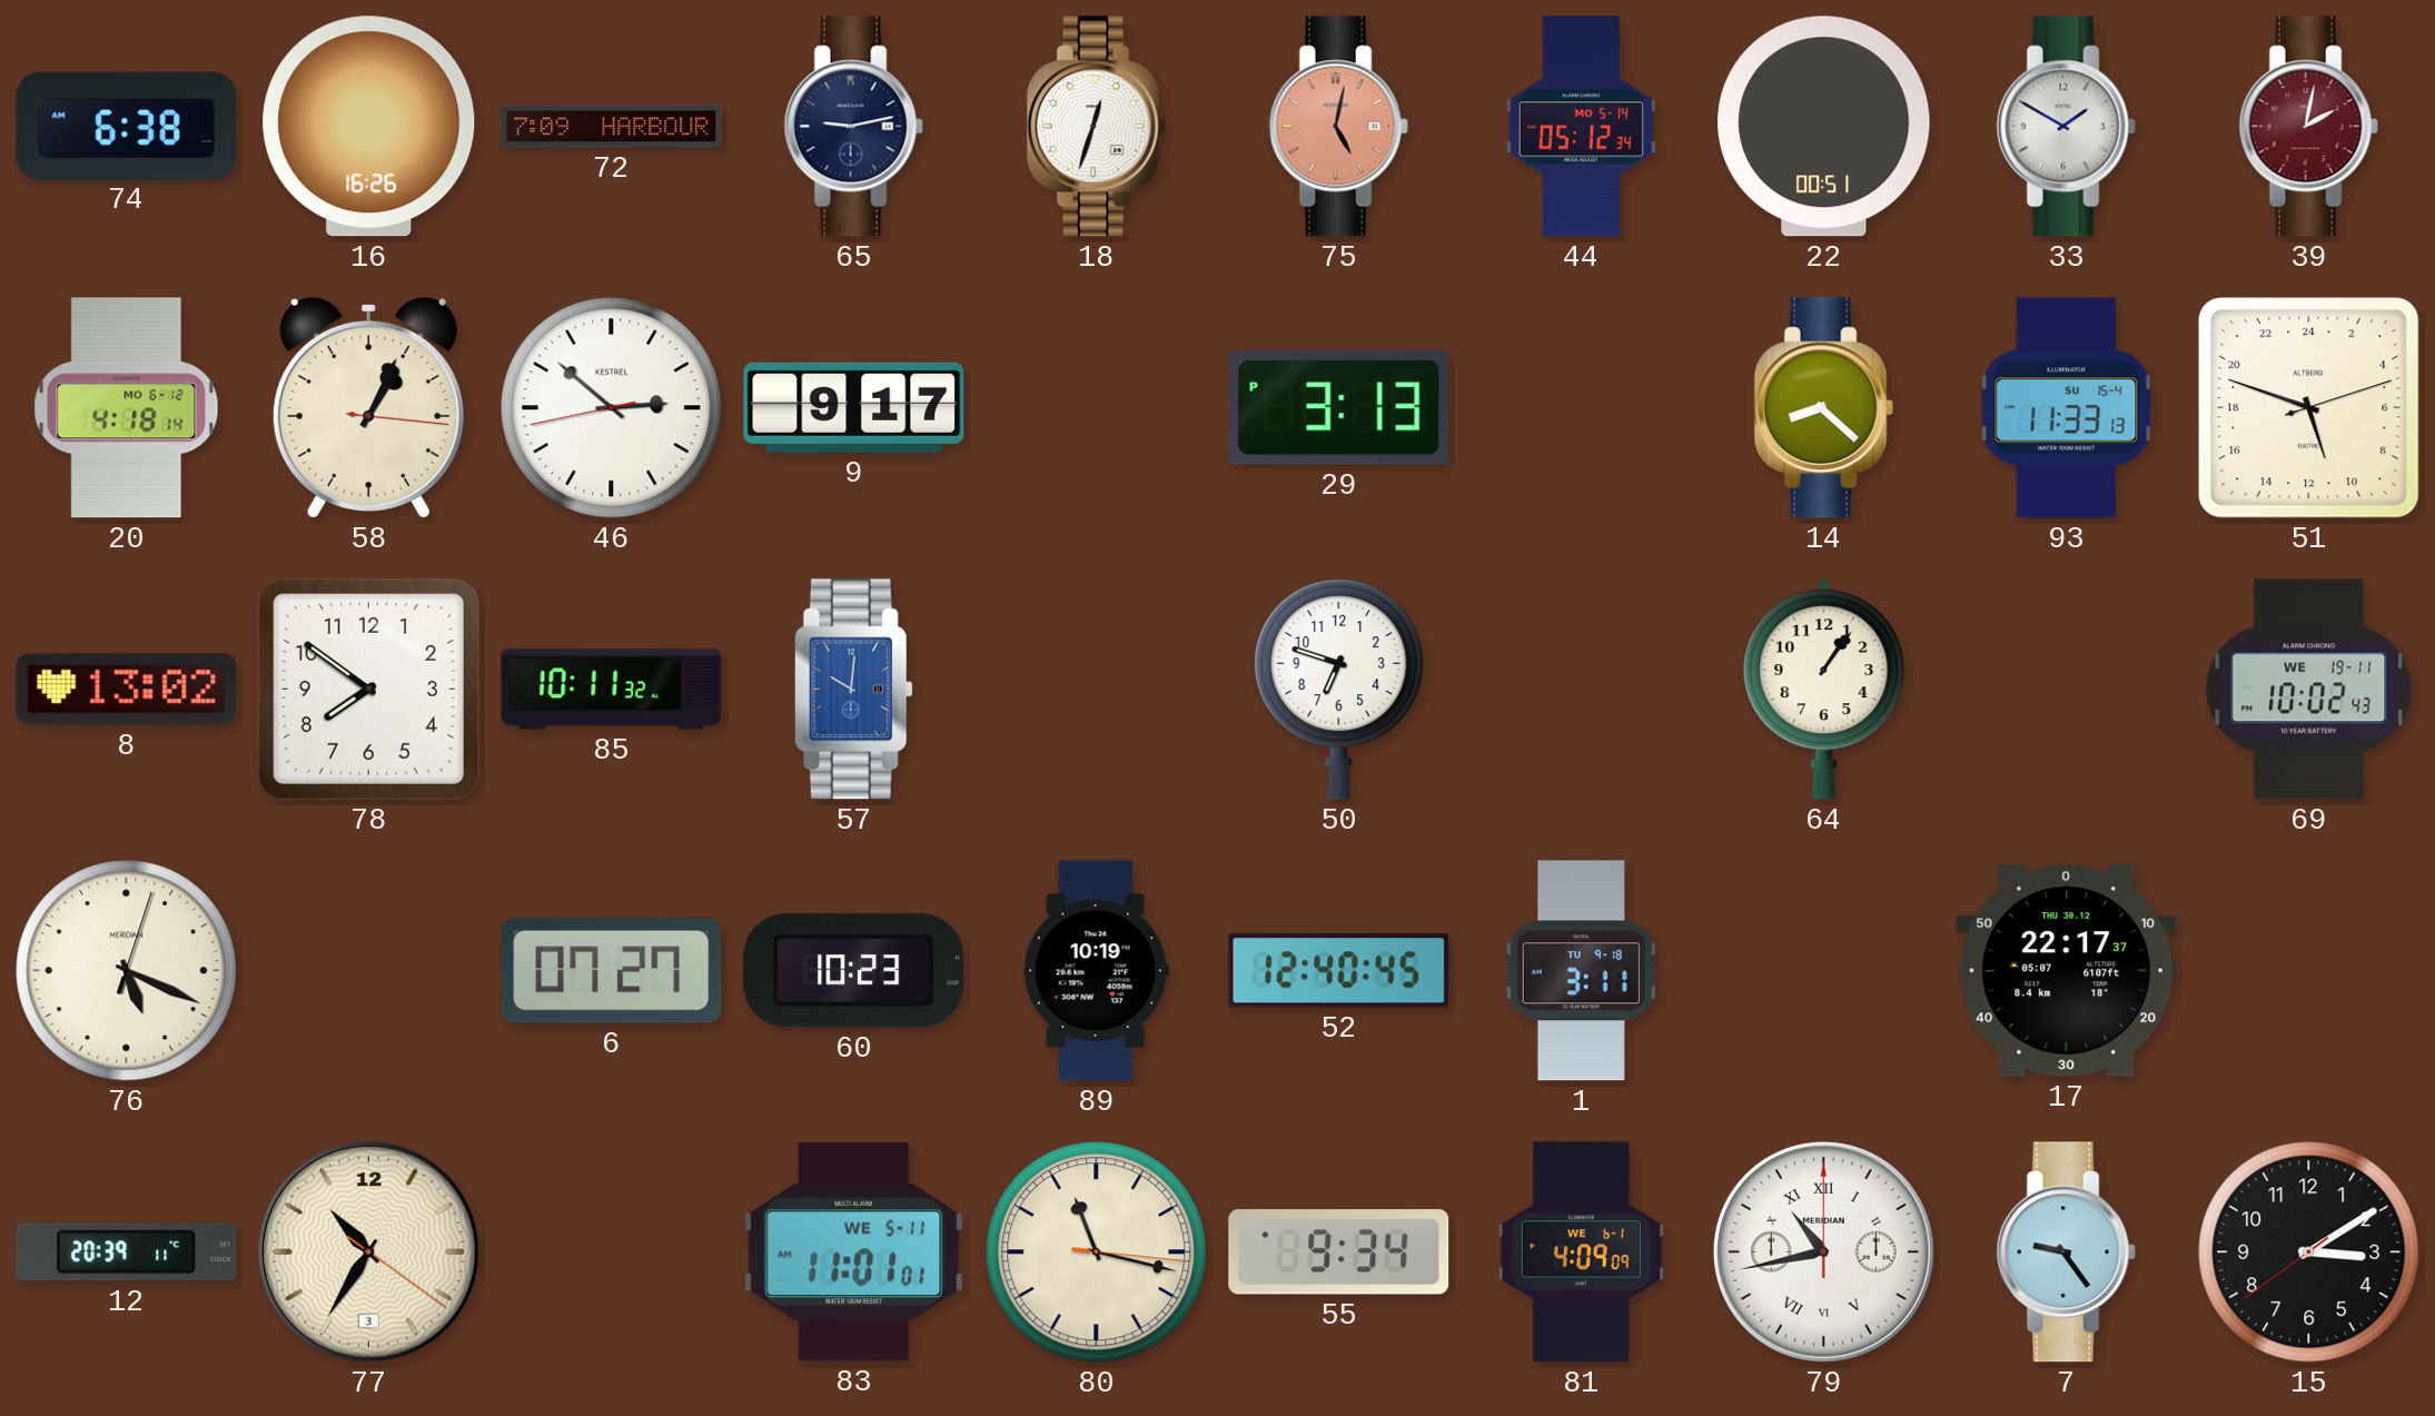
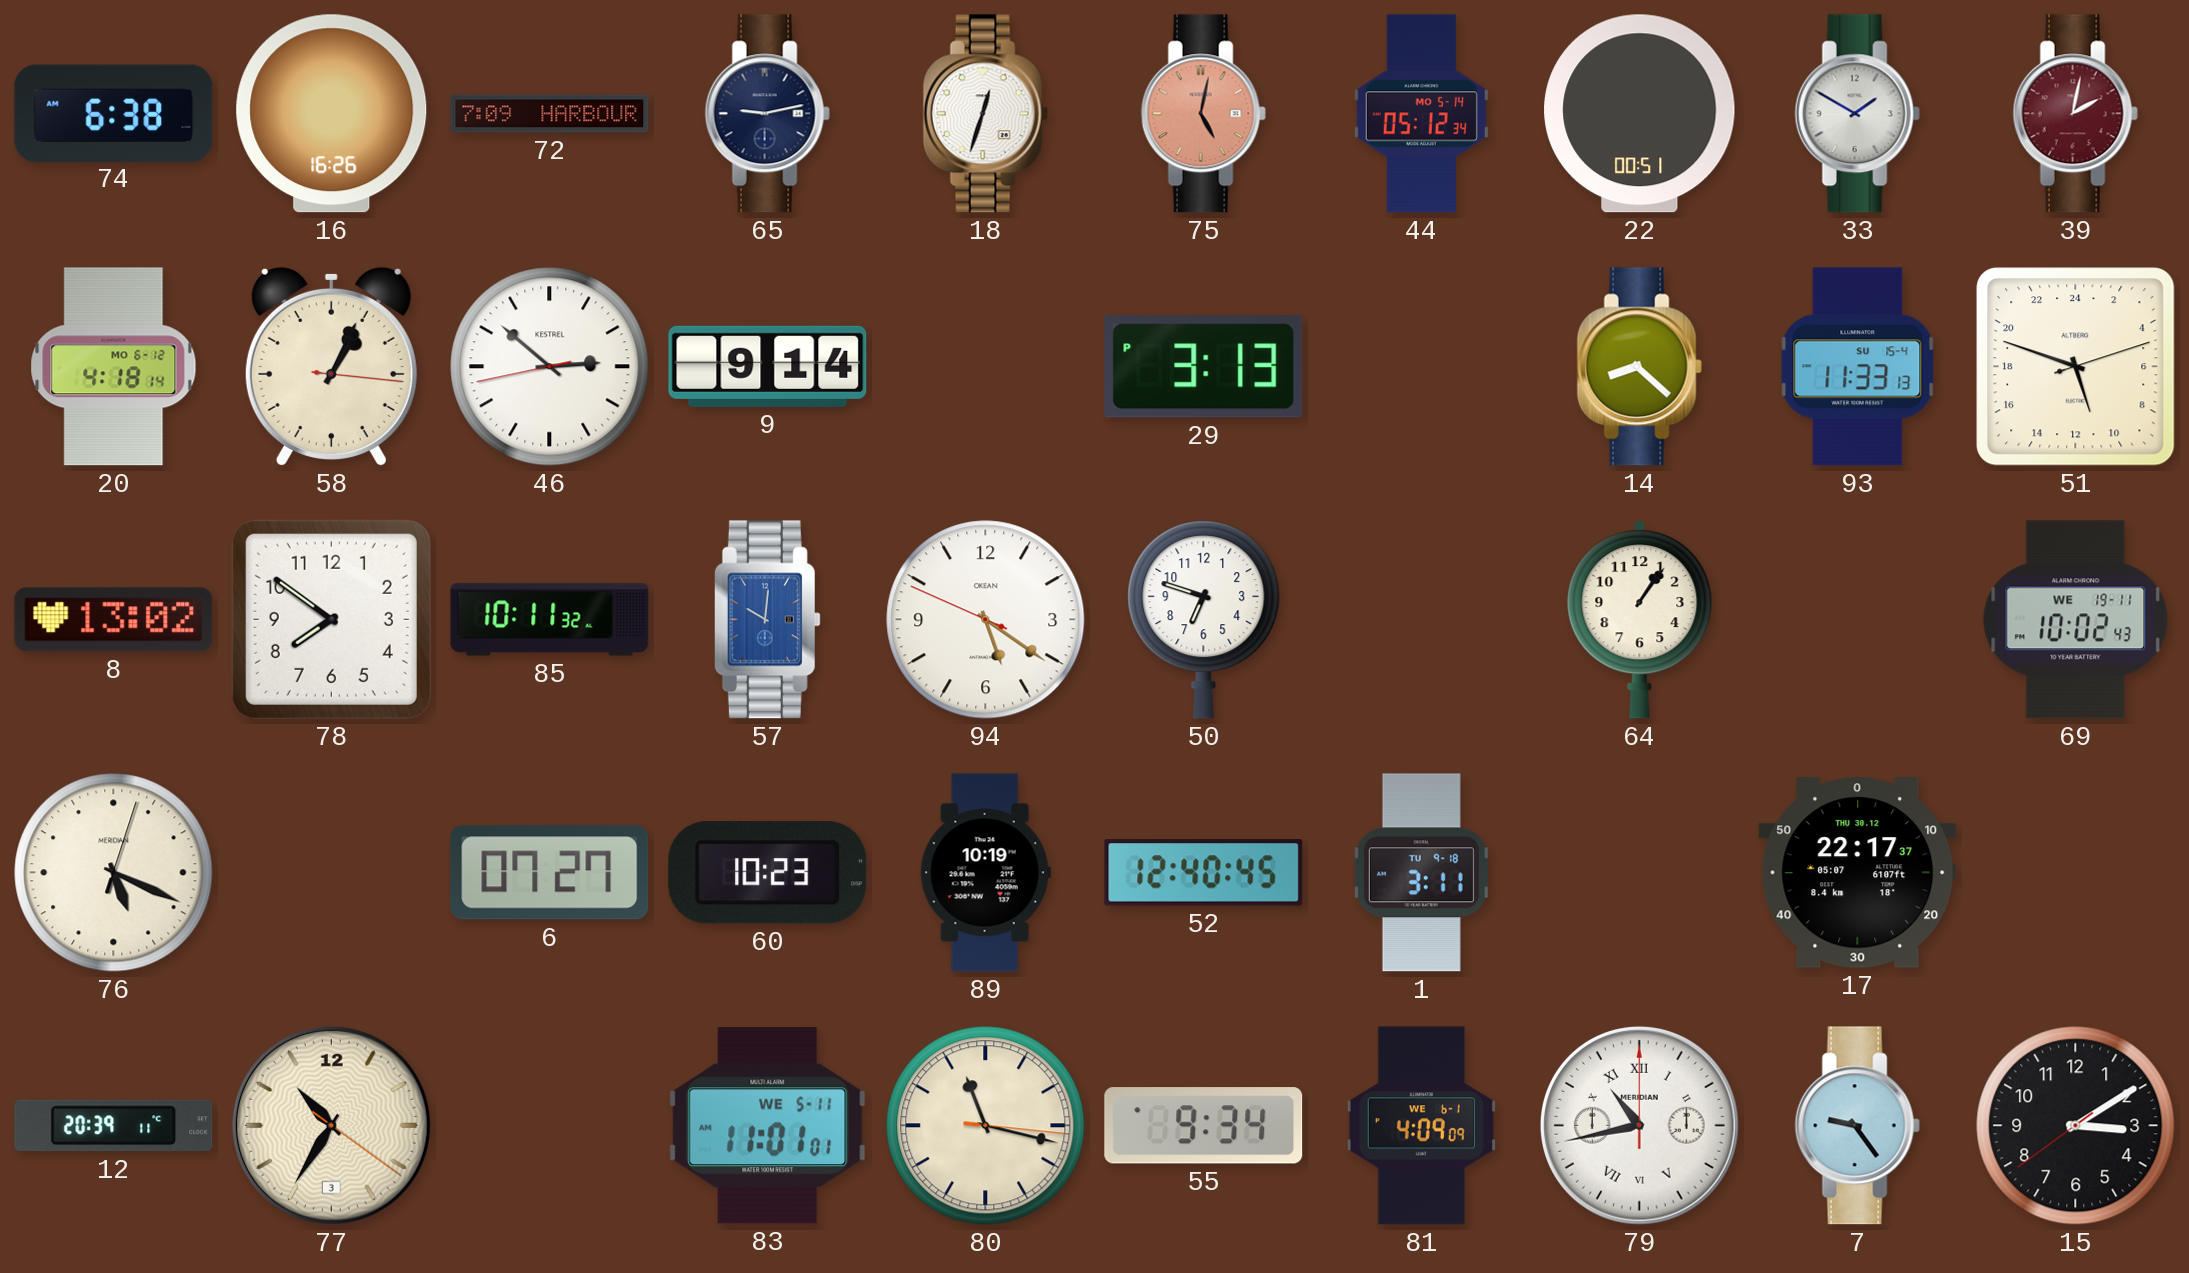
9: 9:17 -> 9:14 (768, 366)
94: none -> 5:20 (986, 620)
